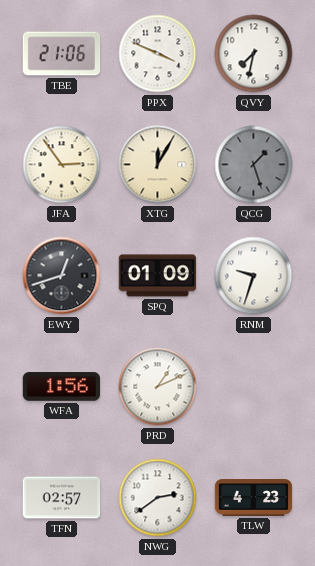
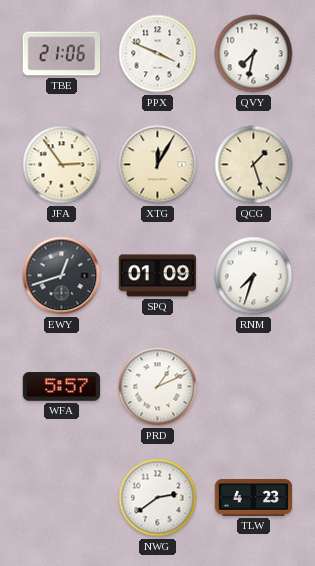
QCG dial: grey -> cream (254, 165)
RNM: 9:33 -> 7:33 (254, 276)
WFA: 1:56 -> 5:57 (62, 387)
TFN: 02:57 -> none (62, 498)
